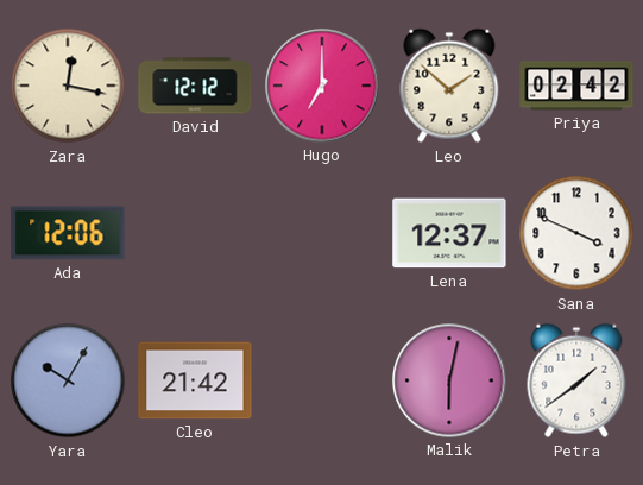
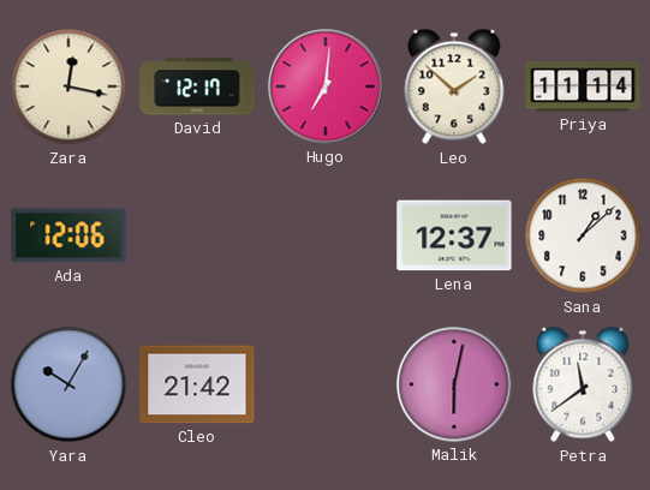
David: 12:12 -> 12:17 (197, 86)
Hugo: 7:00 -> 7:01 (326, 86)
Priya: 02:42 -> 11:14 (583, 86)
Sana: 3:49 -> 1:08 (583, 235)
Petra: 1:39 -> 11:39 (583, 384)
